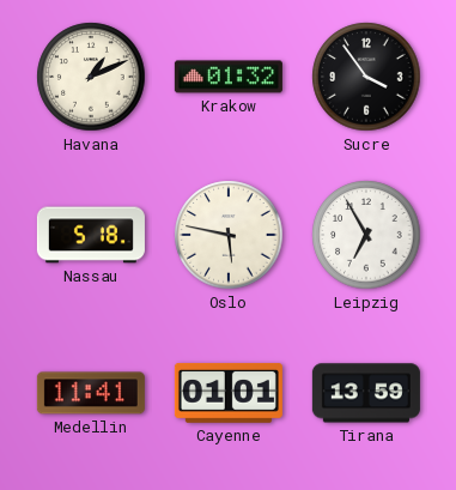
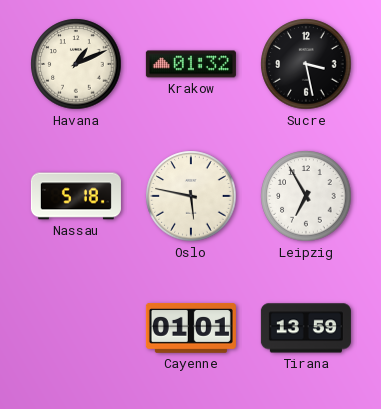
Sucre: 3:54 -> 3:28 (306, 64)
Medellin: 11:41 -> none (91, 393)
